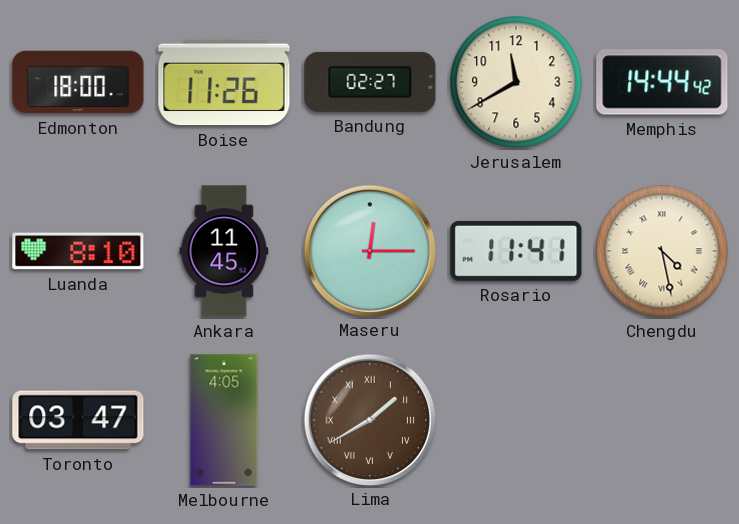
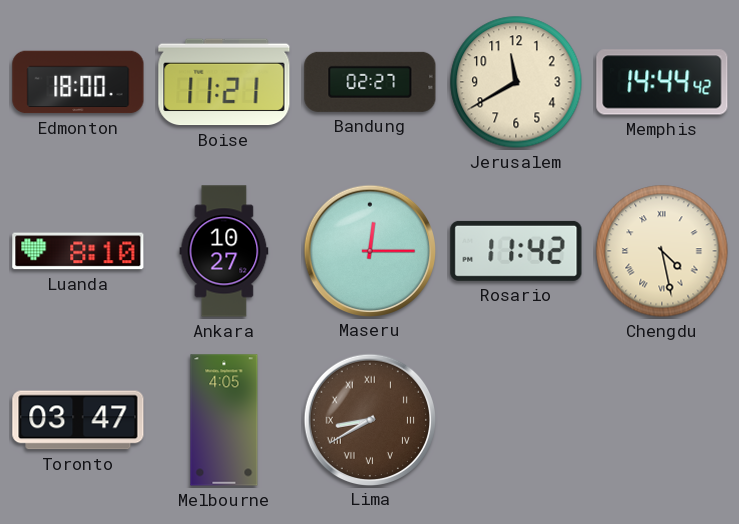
Boise: 11:26 -> 11:21 (224, 82)
Ankara: 11:45 -> 10:27 (224, 251)
Rosario: 11:41 -> 11:42 (516, 251)
Lima: 1:40 -> 8:40 (369, 419)
